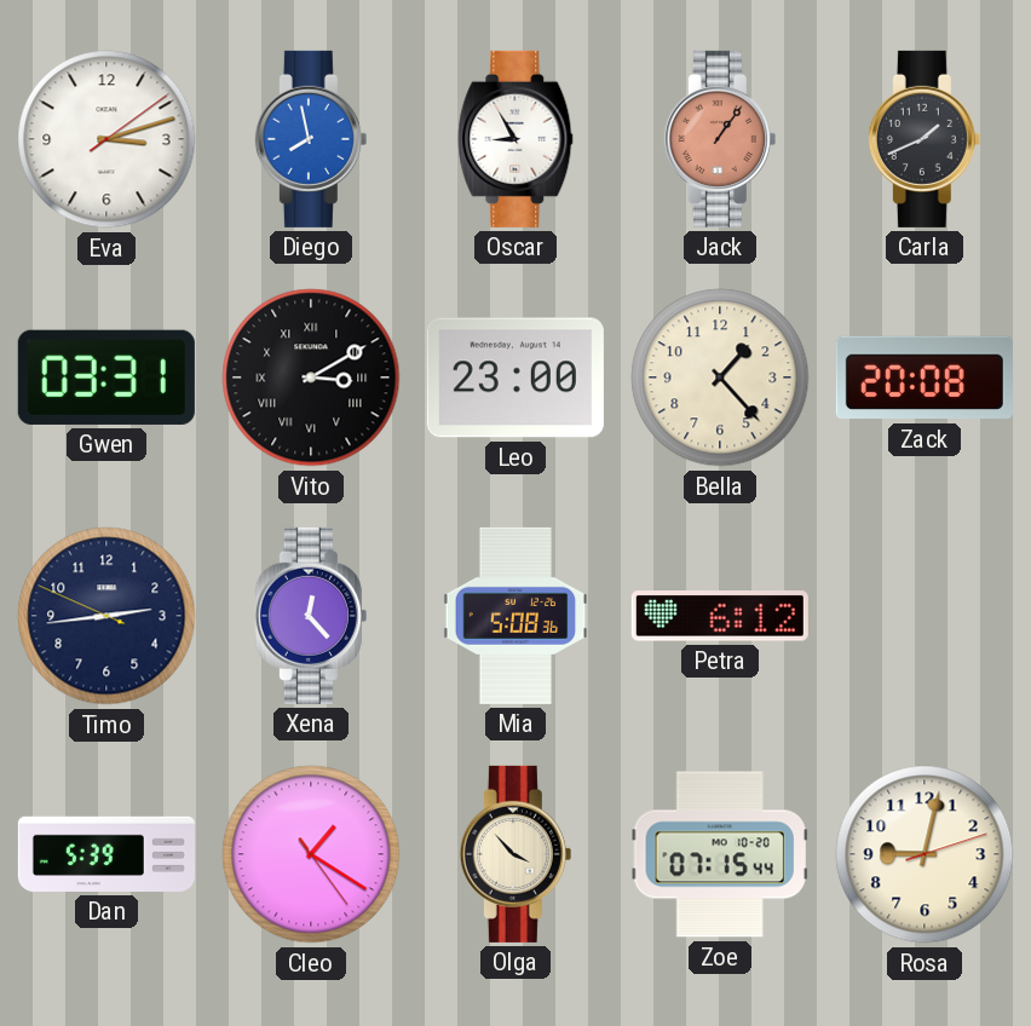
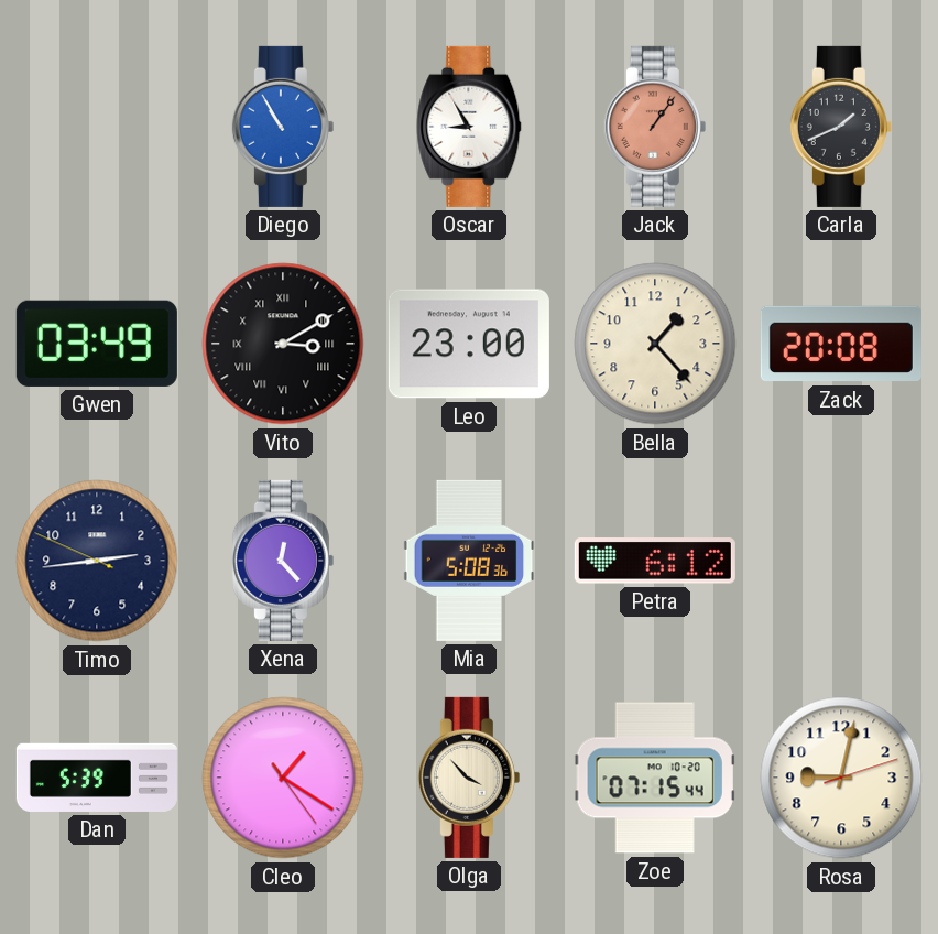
Eva: 3:12 -> none (106, 139)
Diego: 7:58 -> 10:55 (283, 127)
Gwen: 03:31 -> 03:49 (97, 344)
